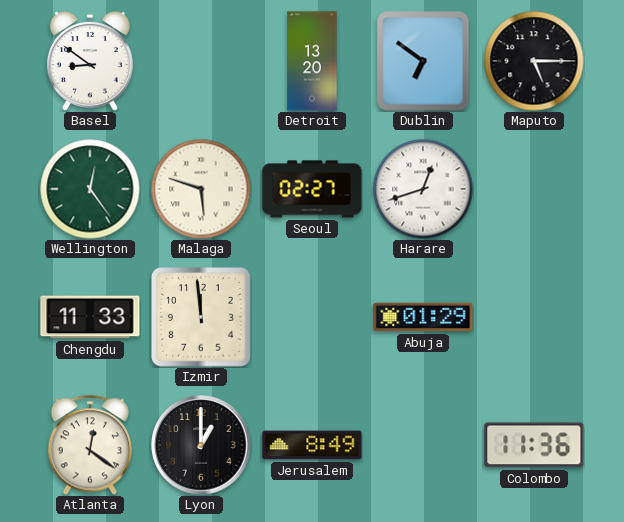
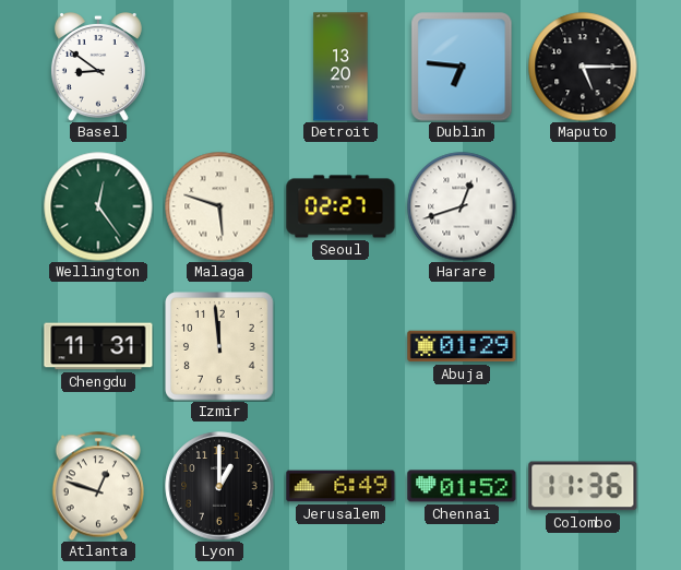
Dublin: 6:51 -> 6:46 (462, 67)
Chengdu: 11:33 -> 11:31 (98, 346)
Atlanta: 12:21 -> 12:48 (98, 486)
Jerusalem: 8:49 -> 6:49 (340, 486)
Chennai: none -> 01:52 (462, 486)
